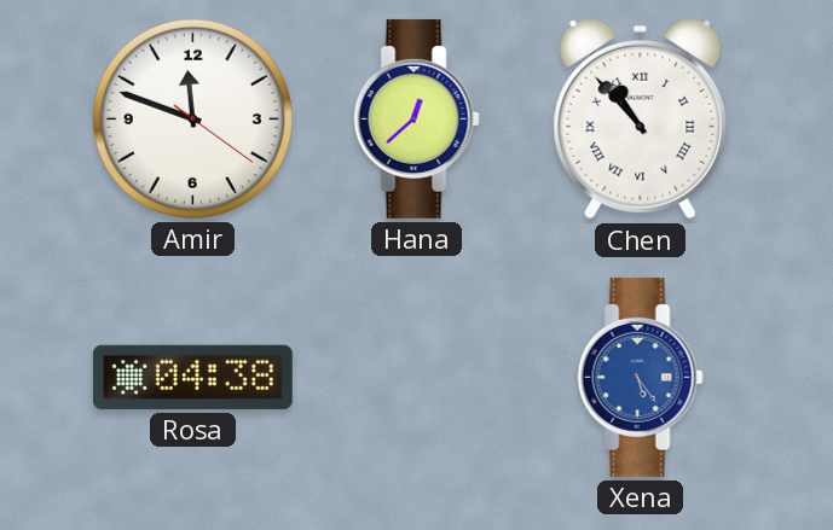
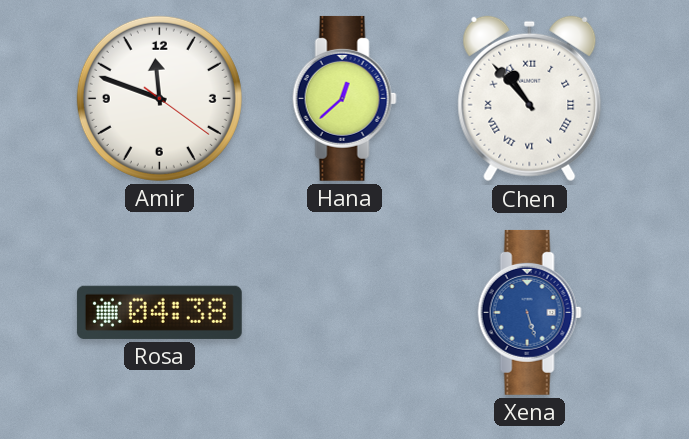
Xena: 5:24 -> 5:27 (529, 312)
